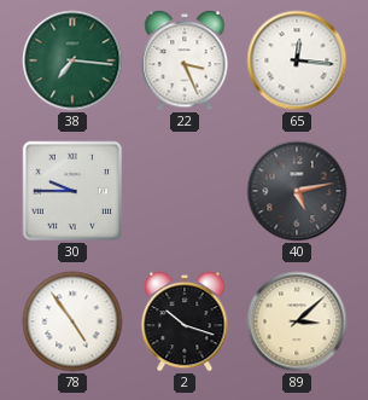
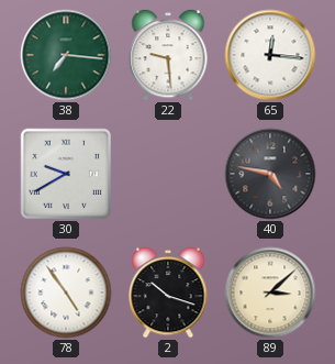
22: 3:26 -> 9:29 (168, 55)
30: 9:45 -> 9:40 (66, 174)
40: 5:13 -> 4:47 (270, 174)
